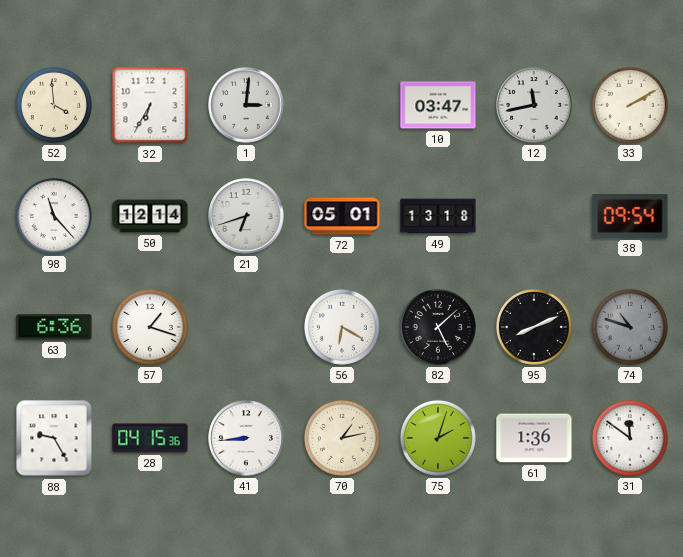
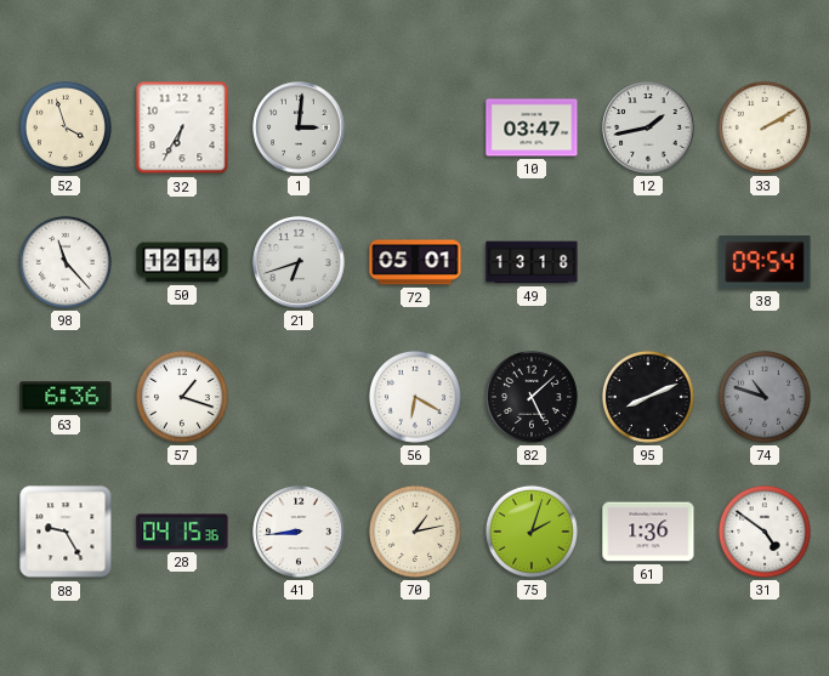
52: 3:59 -> 3:57 (66, 127)
12: 11:43 -> 1:43 (648, 127)
31: 11:51 -> 4:51 (765, 532)
